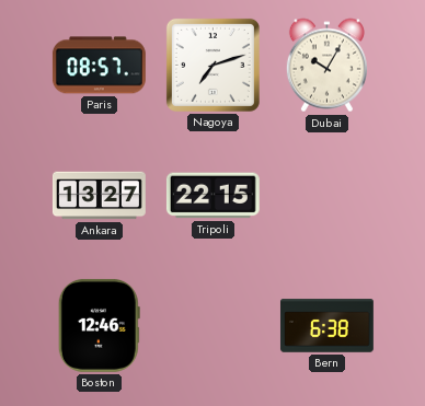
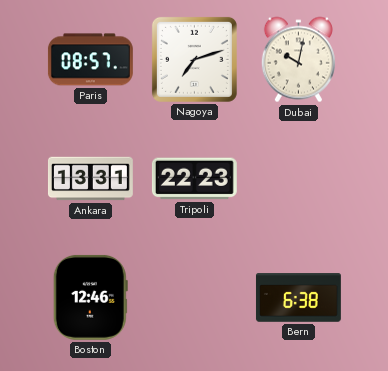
Dubai: 10:05 -> 10:02 (298, 60)
Ankara: 13:27 -> 13:31 (90, 179)
Tripoli: 22:15 -> 22:23 (194, 179)
